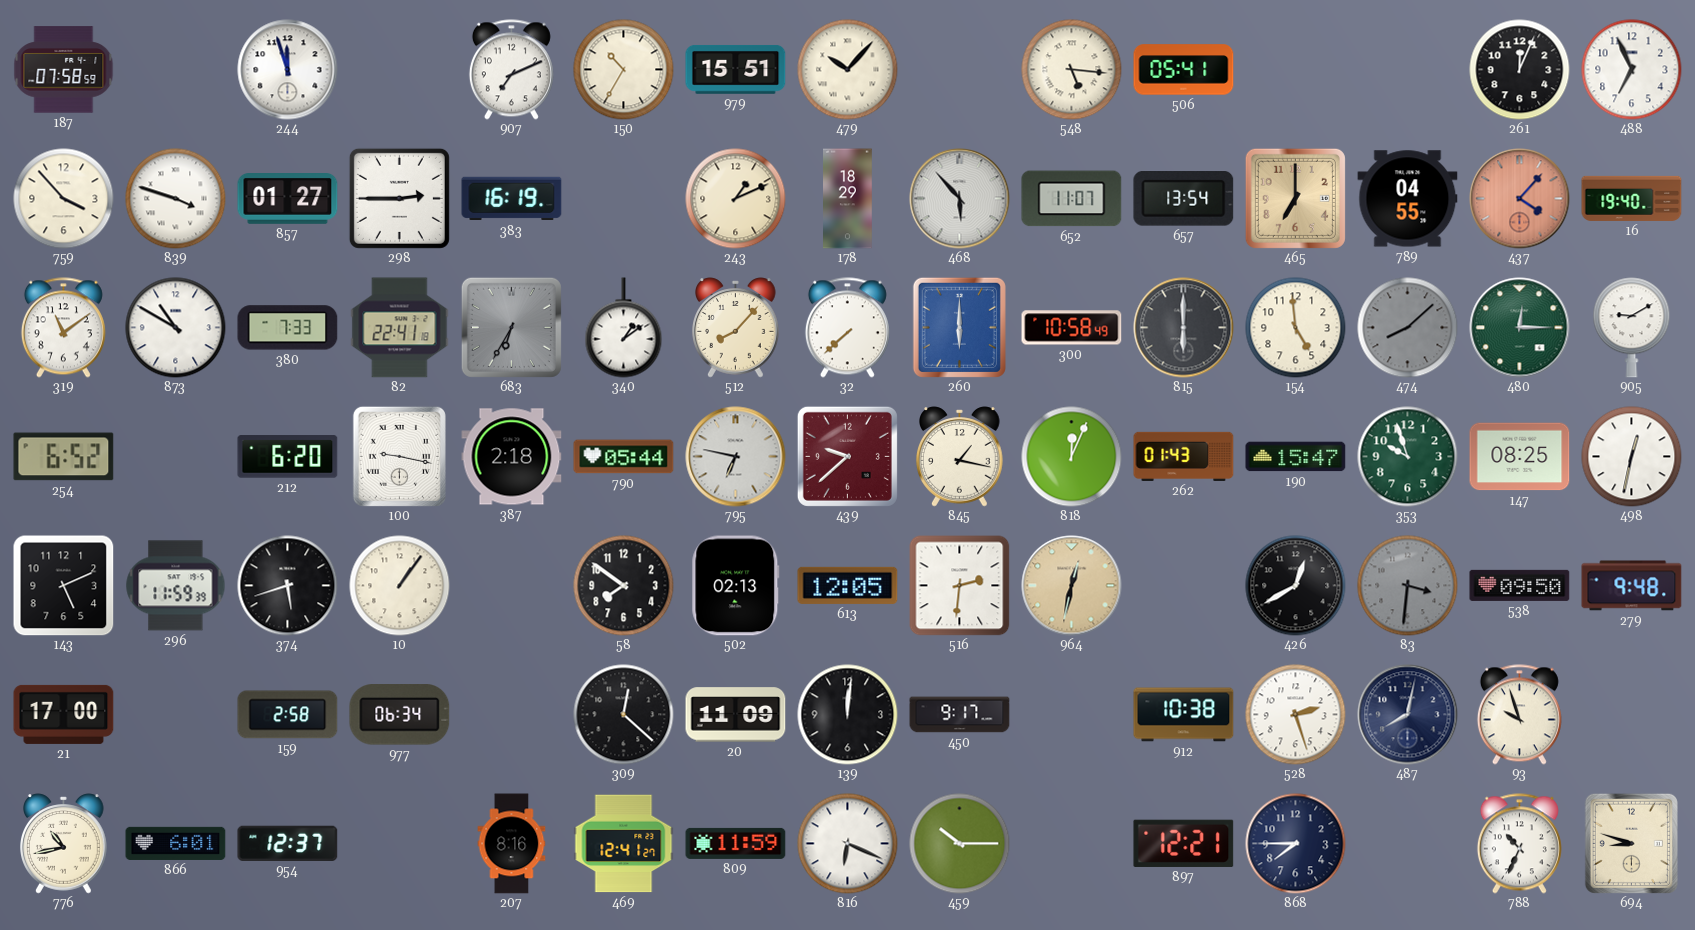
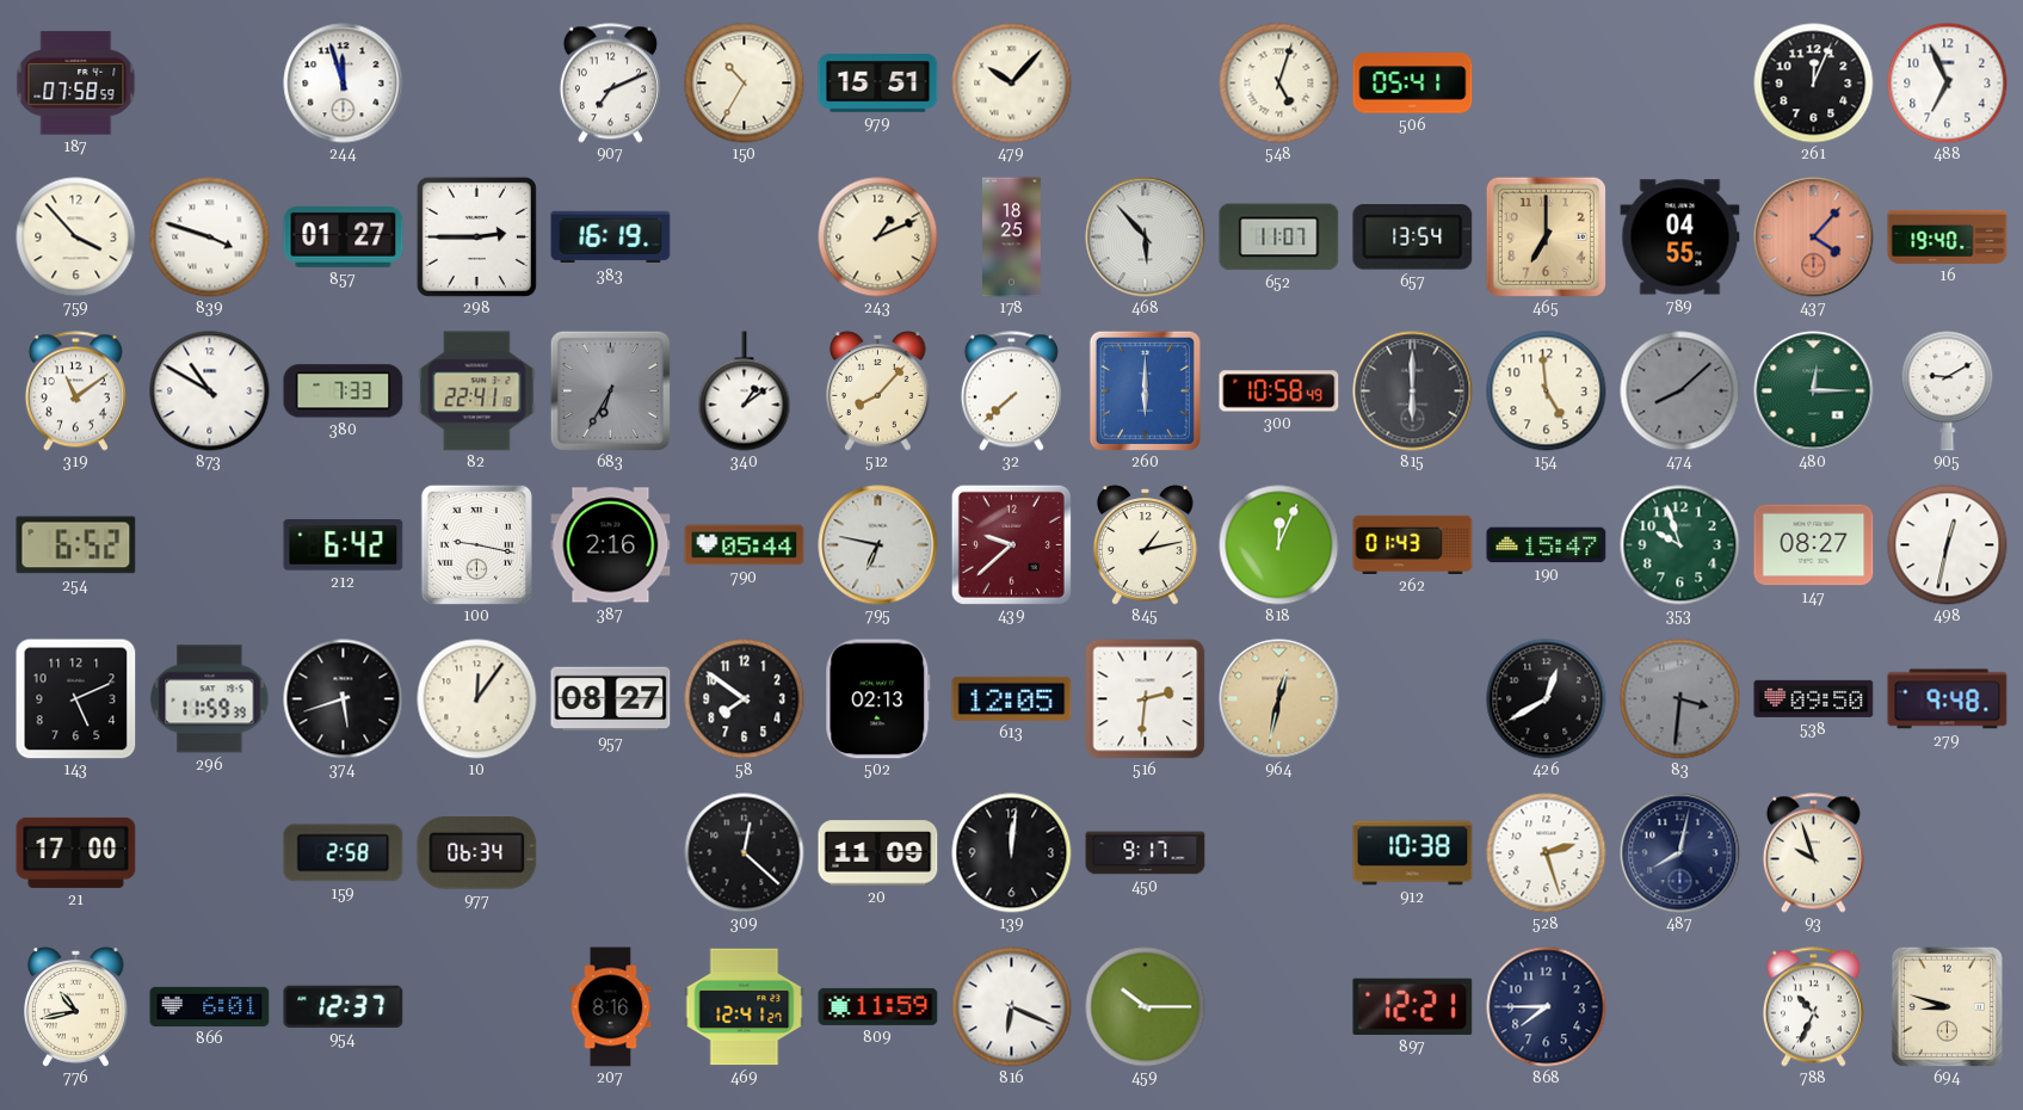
548: 5:16 -> 5:03 (1279, 84)
178: 18:29 -> 18:25 (1012, 238)
212: 6:20 -> 6:42 (344, 545)
387: 2:18 -> 2:16 (611, 545)
845: 1:17 -> 1:13 (1146, 545)
147: 08:25 -> 08:27 (1814, 545)
10: 1:06 -> 12:06 (477, 699)
957: none -> 08:27 (611, 699)
